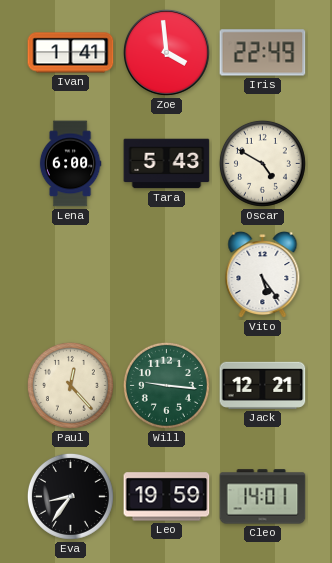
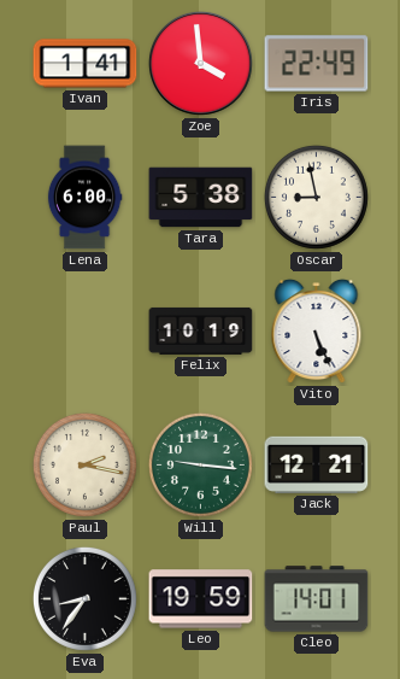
Tara: 5:43 -> 5:38 (201, 198)
Oscar: 4:50 -> 8:58 (316, 197)
Felix: none -> 10:19 (201, 330)
Vito: 5:24 -> 5:26 (317, 332)
Paul: 12:23 -> 2:17 (84, 464)
